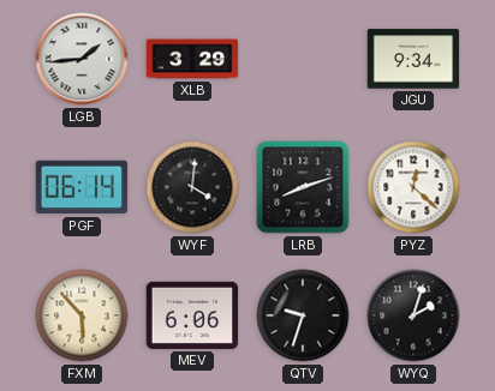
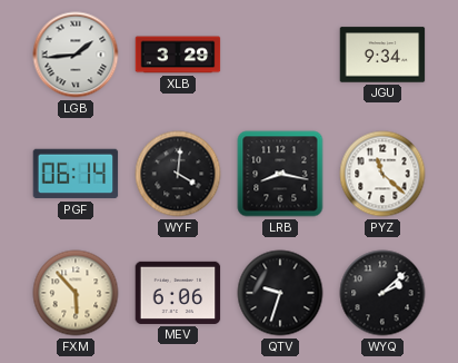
LRB: 8:12 -> 8:17 (280, 174)
PYZ: 12:22 -> 11:22 (382, 174)
WYQ: 2:03 -> 2:08 (382, 293)
